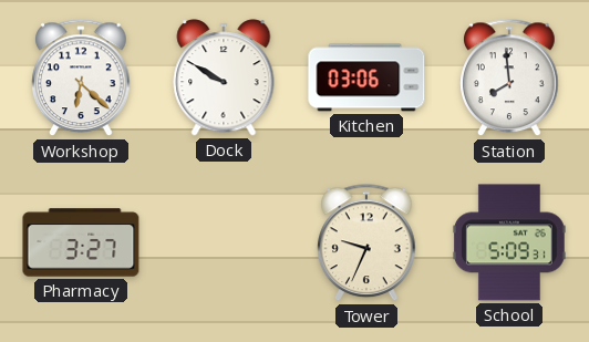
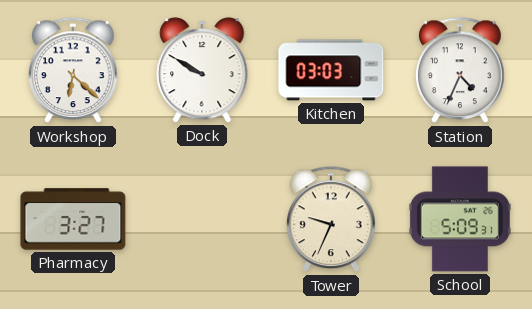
Kitchen: 03:06 -> 03:03 (331, 70)
Station: 7:59 -> 4:34 (461, 71)
